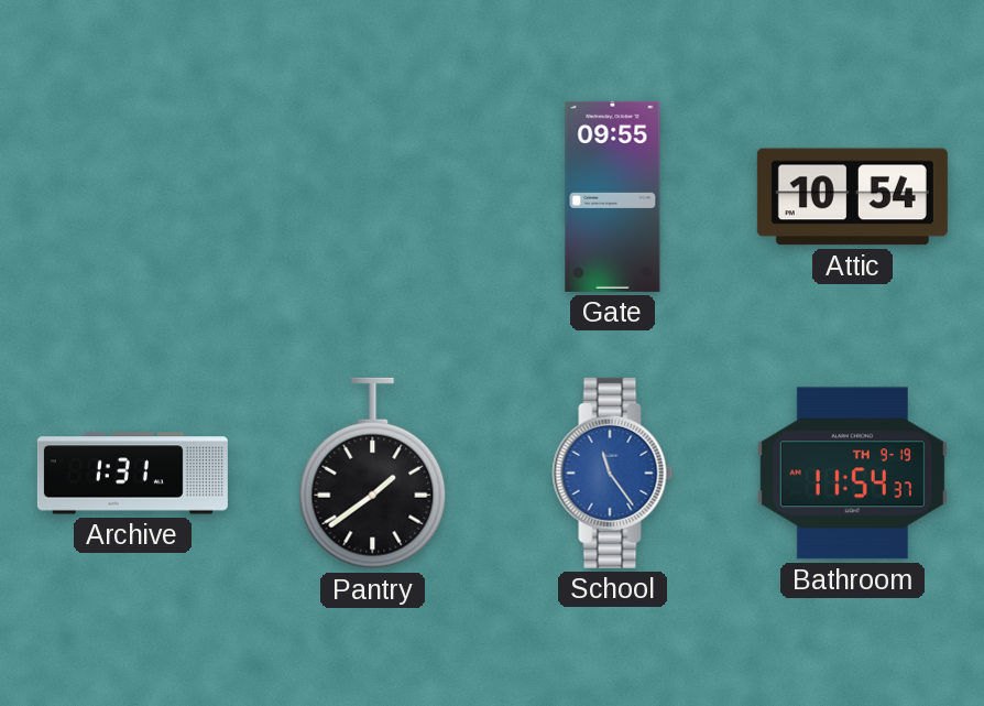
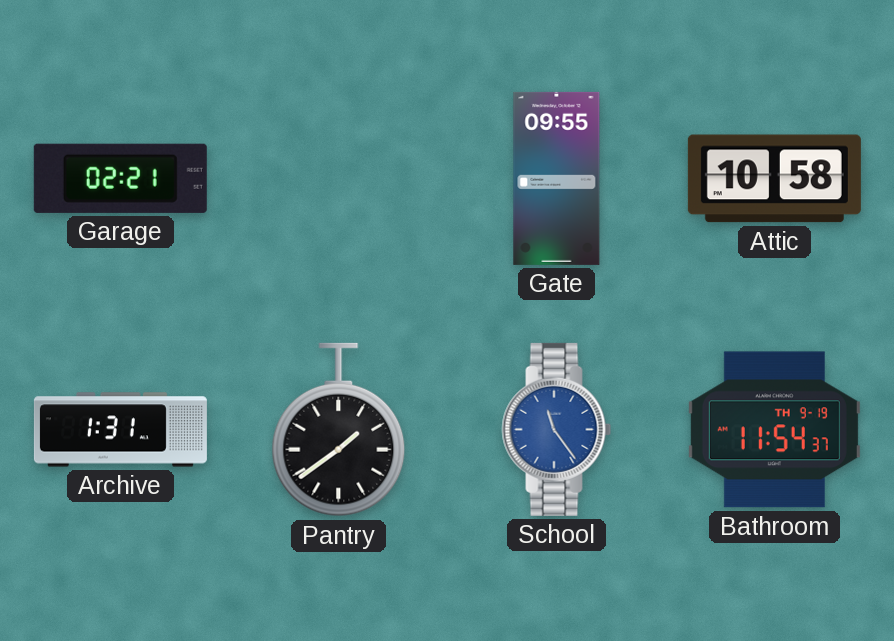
Garage: none -> 02:21 (120, 178)
Attic: 10:54 -> 10:58 (774, 179)
